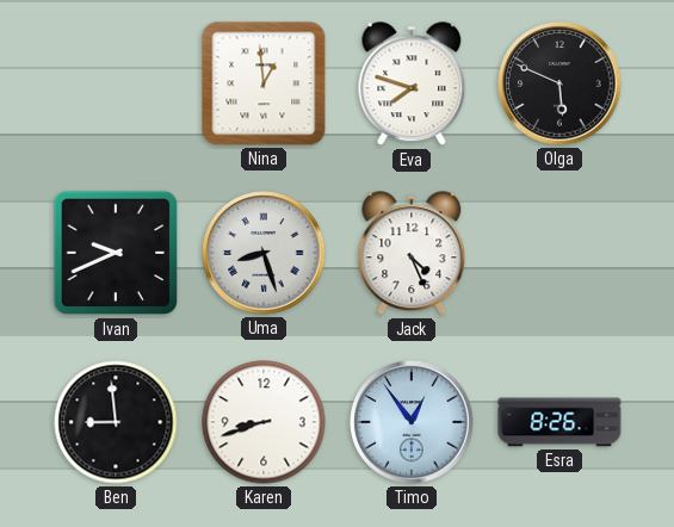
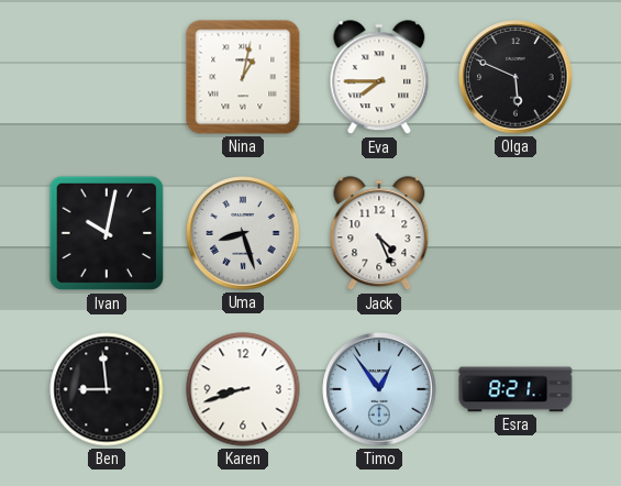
Nina: 12:59 -> 1:02 (243, 77)
Eva: 7:48 -> 7:45 (379, 78)
Ivan: 9:41 -> 10:02 (107, 233)
Esra: 8:26 -> 8:21 (515, 389)
